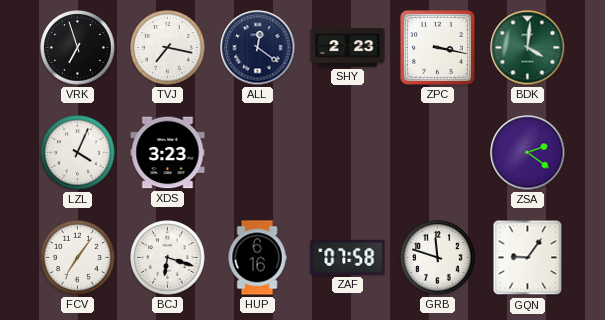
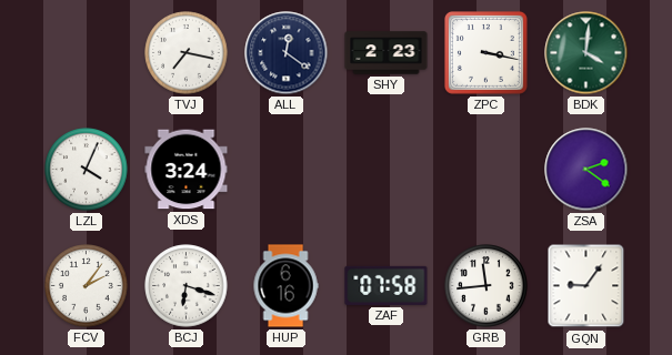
VRK: 6:57 -> none (78, 48)
XDS: 3:23 -> 3:24 (187, 170)
FCV: 7:06 -> 2:06 (87, 286)
GRB: 11:48 -> 11:44 (487, 286)
